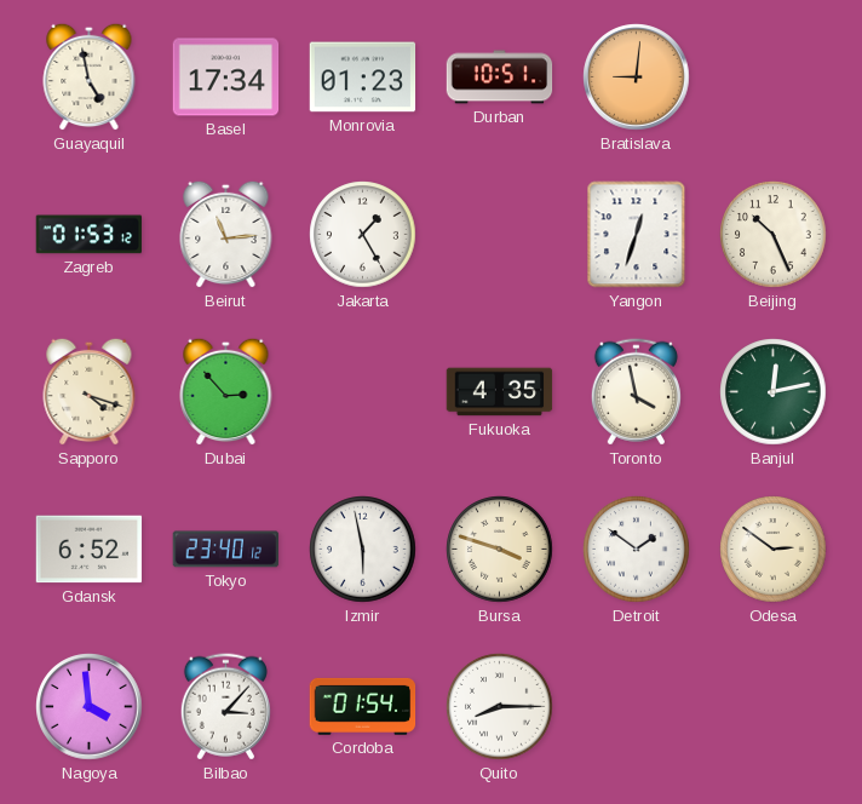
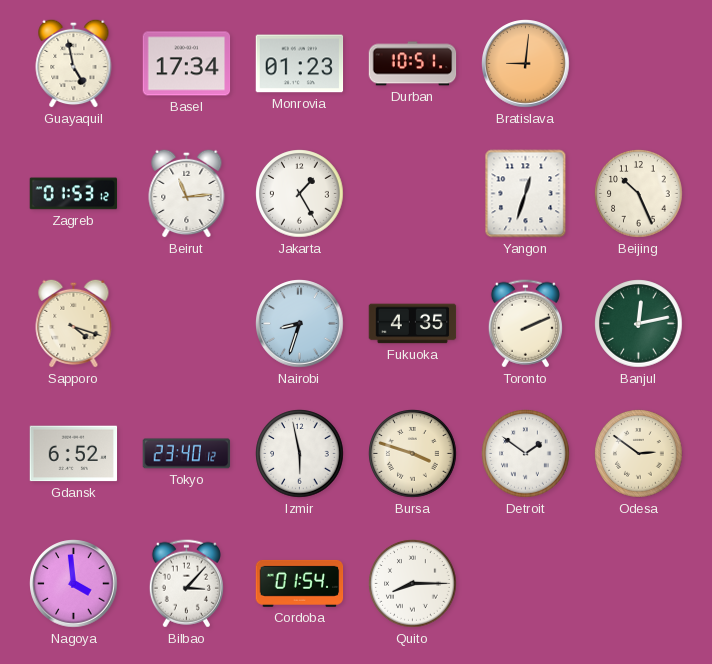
Dubai: 2:53 -> none (226, 391)
Nairobi: none -> 8:33 (300, 324)
Toronto: 3:58 -> 2:11 (525, 324)
